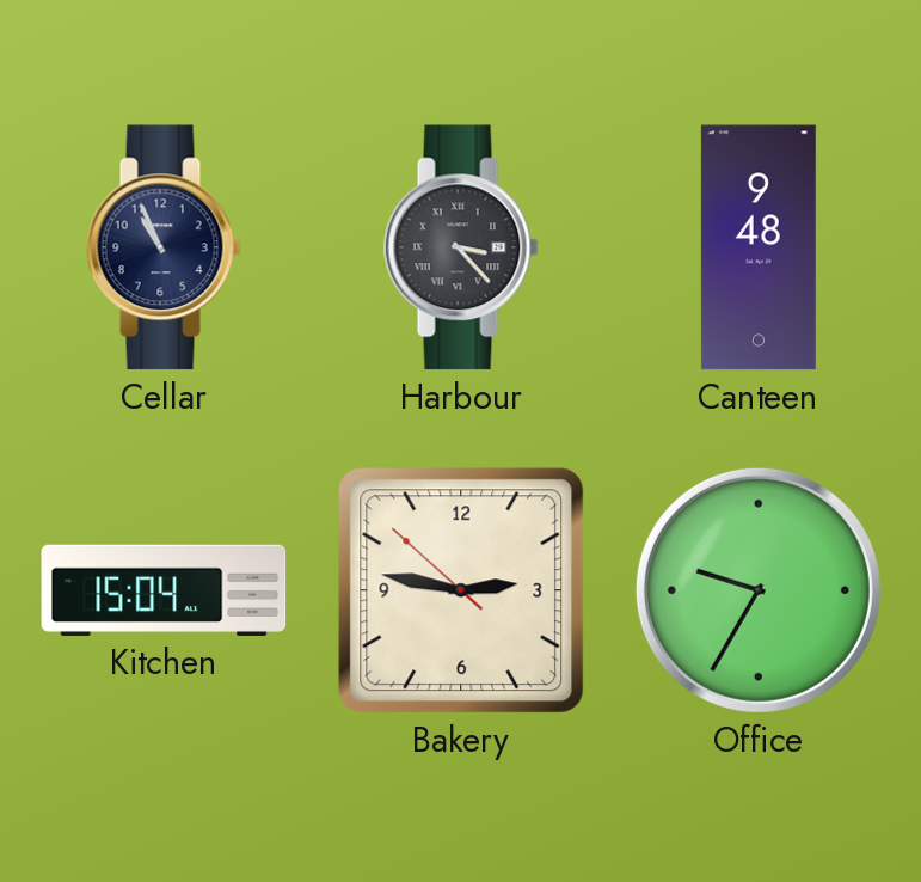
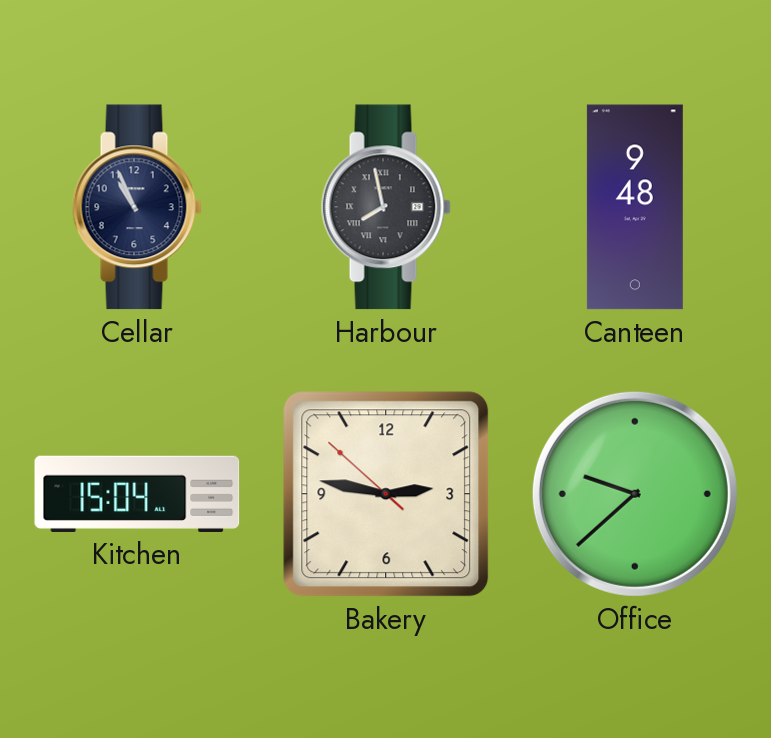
Harbour: 3:23 -> 7:58 (386, 207)
Office: 9:35 -> 9:38 (635, 494)
